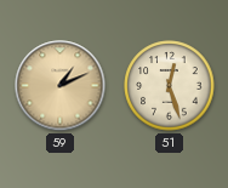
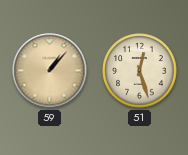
59: 1:11 -> 1:07 (50, 71)
